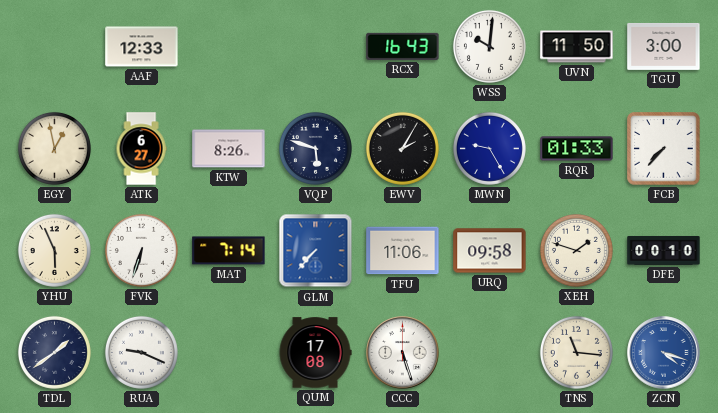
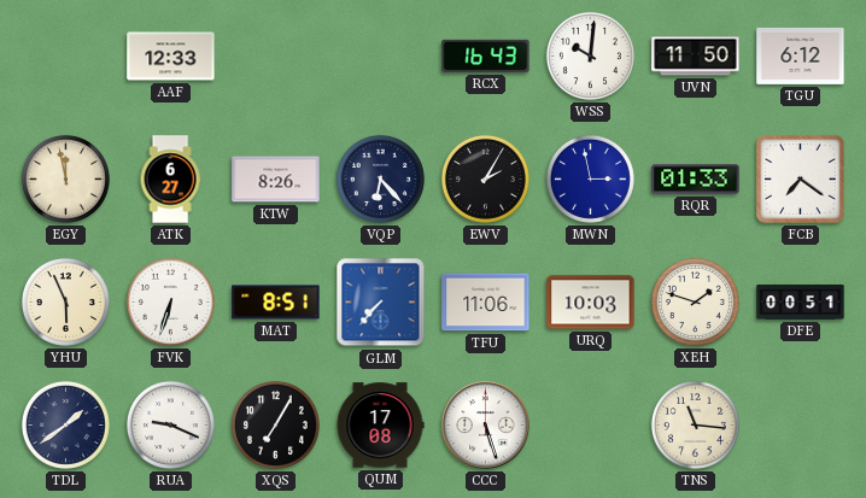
TGU: 3:00 -> 6:12 (801, 55)
EGY: 12:58 -> 11:58 (65, 178)
VQP: 5:48 -> 6:23 (380, 178)
MWN: 9:25 -> 2:58 (590, 178)
FCB: 7:37 -> 7:21 (801, 180)
MAT: 7:14 -> 8:51 (276, 303)
URQ: 09:58 -> 10:03 (591, 303)
DFE: 00:10 -> 00:51 (801, 301)
XQS: none -> 7:05 (275, 424)
ZCN: 4:18 -> none (664, 353)
